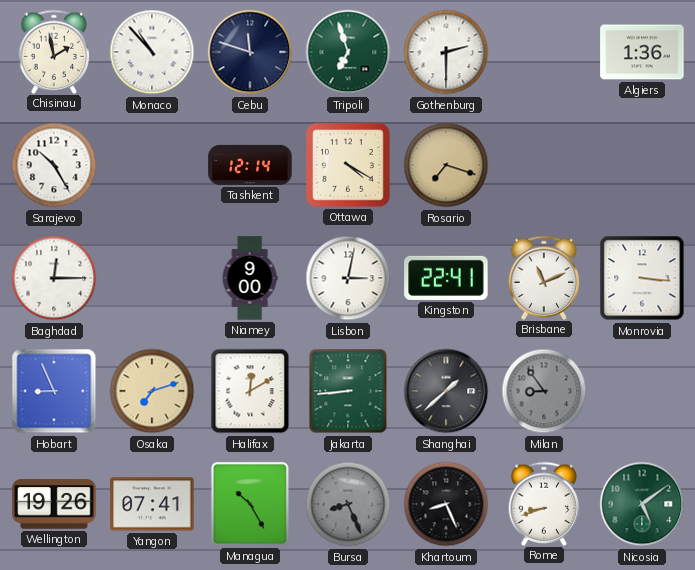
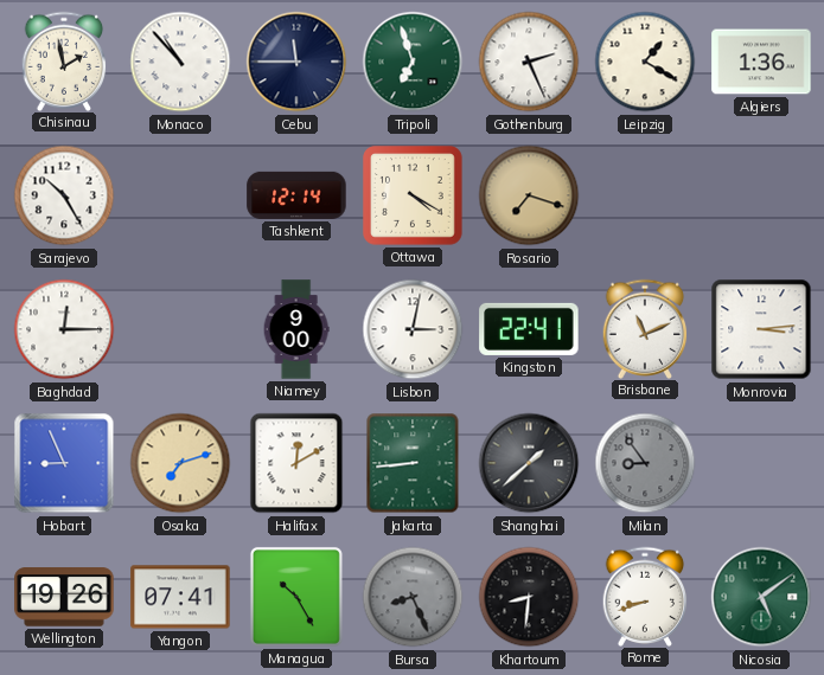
Cebu: 11:48 -> 11:45 (296, 62)
Gothenburg: 2:30 -> 2:26 (529, 62)
Leipzig: none -> 1:20 (645, 62)
Monrovia: 3:16 -> 3:14 (761, 329)
Khartoum: 8:26 -> 8:31 (529, 597)
